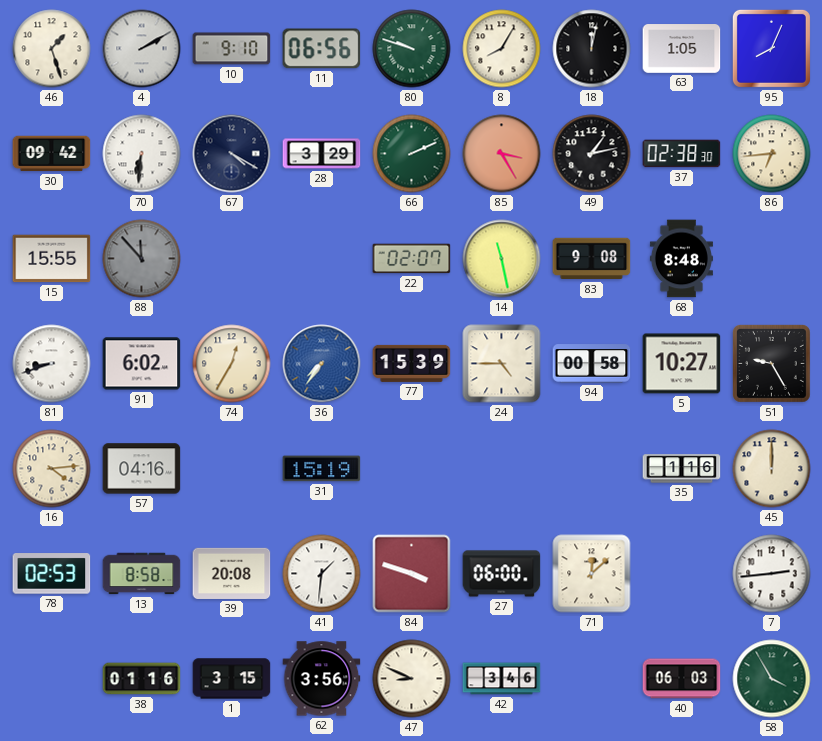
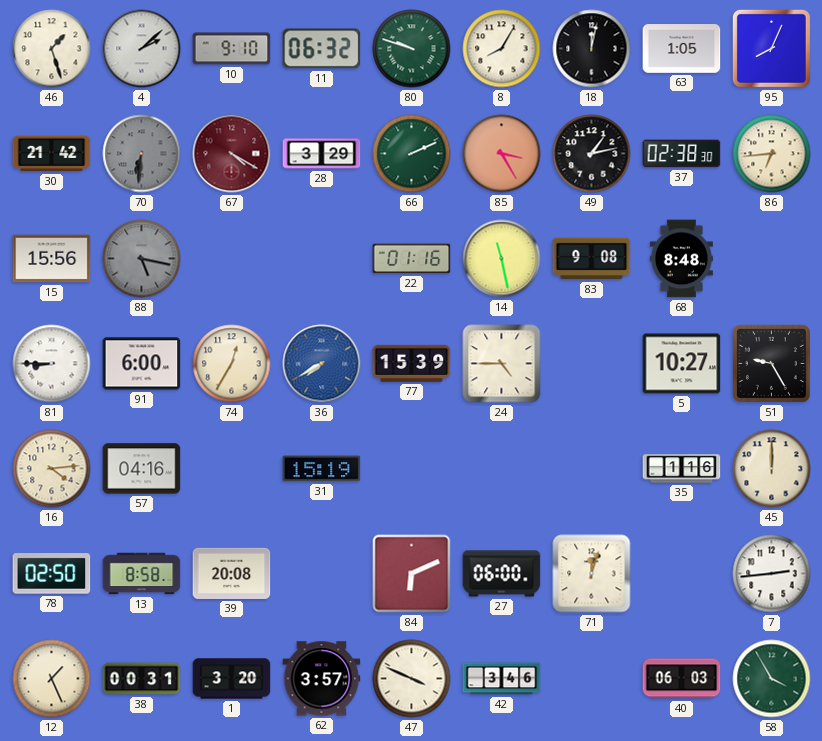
4: 2:10 -> 2:08 (142, 49)
11: 06:56 -> 06:32 (322, 49)
30: 09:42 -> 21:42 (52, 154)
70 dial: white -> grey (142, 154)
67 dial: navy -> burgundy (232, 154)
15: 15:55 -> 15:56 (52, 259)
88: 11:53 -> 5:17 (142, 259)
22: 02:07 -> 01:16 (412, 259)
81: 8:42 -> 8:45 (52, 364)
91: 6:02 -> 6:00 (142, 364)
36: 7:36 -> 7:40 (322, 364)
94: 00:58 -> none (592, 364)
78: 02:53 -> 02:50 (52, 574)
41: 1:31 -> none (322, 574)
84: 3:48 -> 6:11 (412, 574)
71: 12:08 -> 12:03 (592, 574)
12: none -> 1:26 (52, 679)
38: 01:16 -> 00:31 (142, 679)
1: 3:15 -> 3:20 (232, 679)
62: 3:56 -> 3:57 (322, 679)
47: 8:49 -> 3:49 (412, 679)
